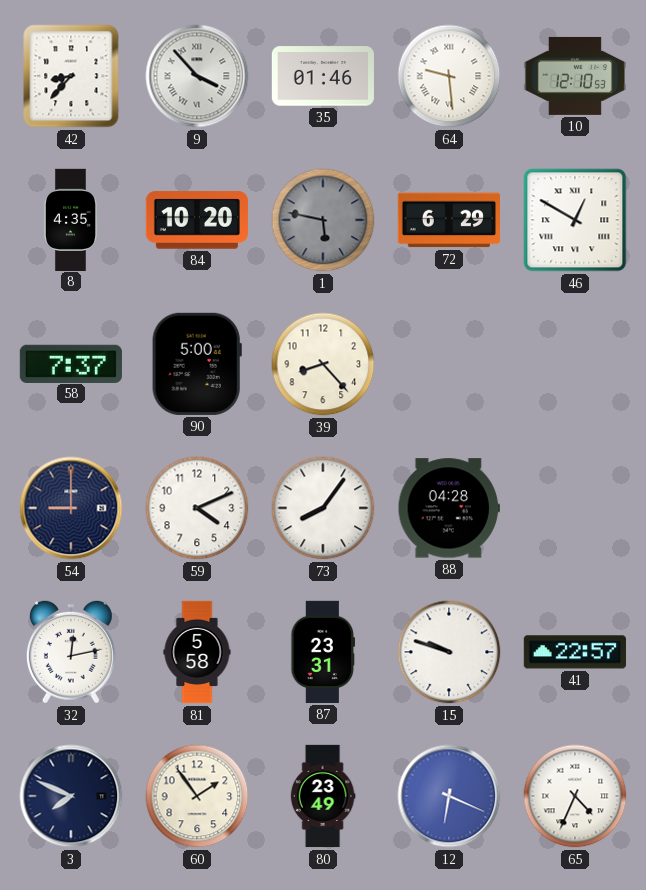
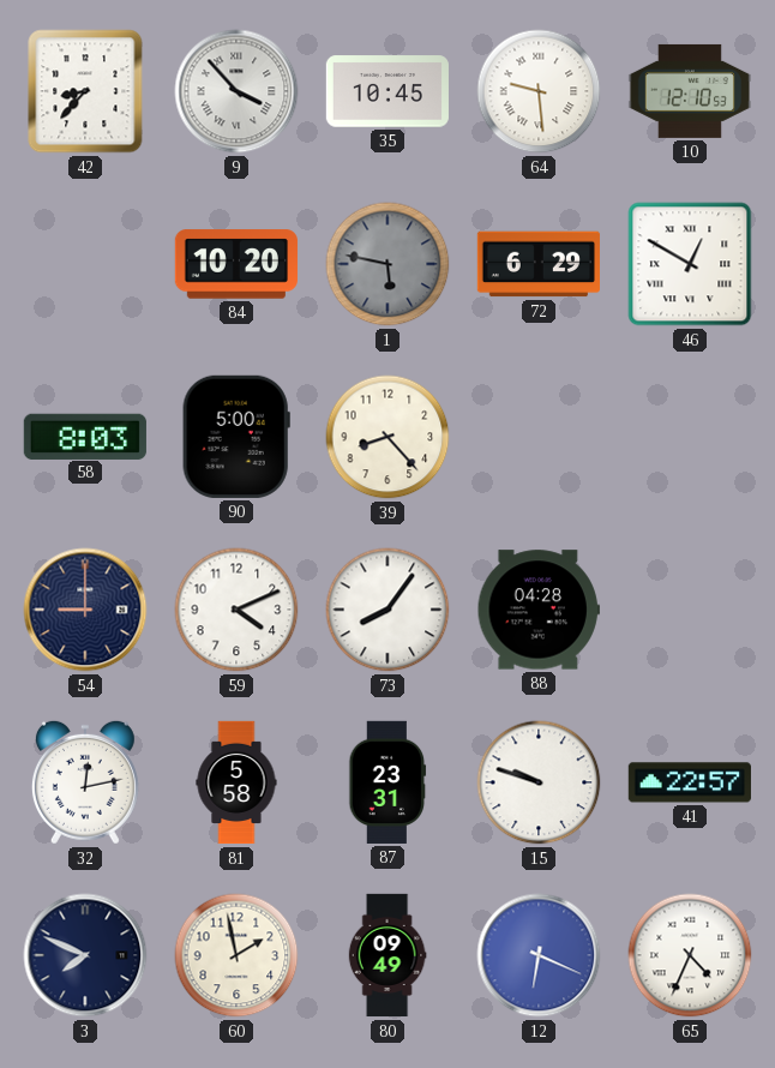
35: 01:46 -> 10:45 (387, 91)
8: 4:35 -> none (71, 219)
58: 7:37 -> 8:03 (85, 436)
60: 1:54 -> 1:58 (236, 955)
80: 23:49 -> 09:49 (387, 955)
